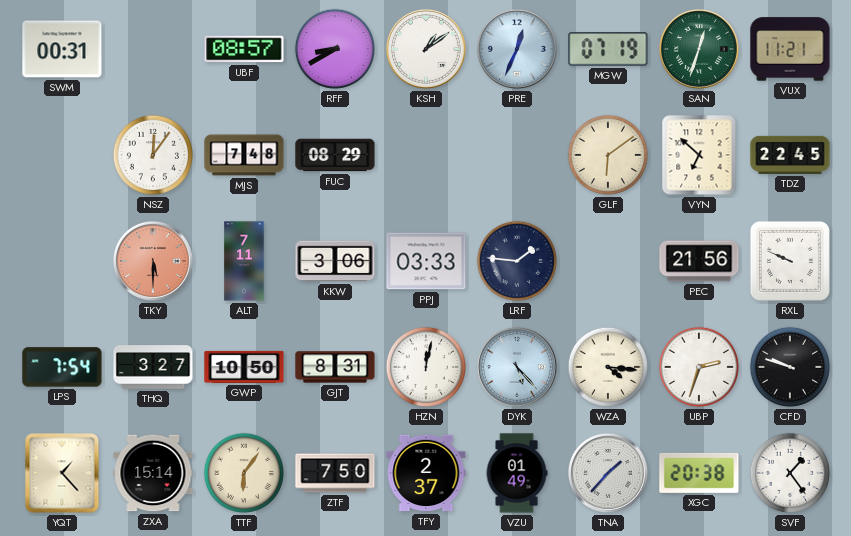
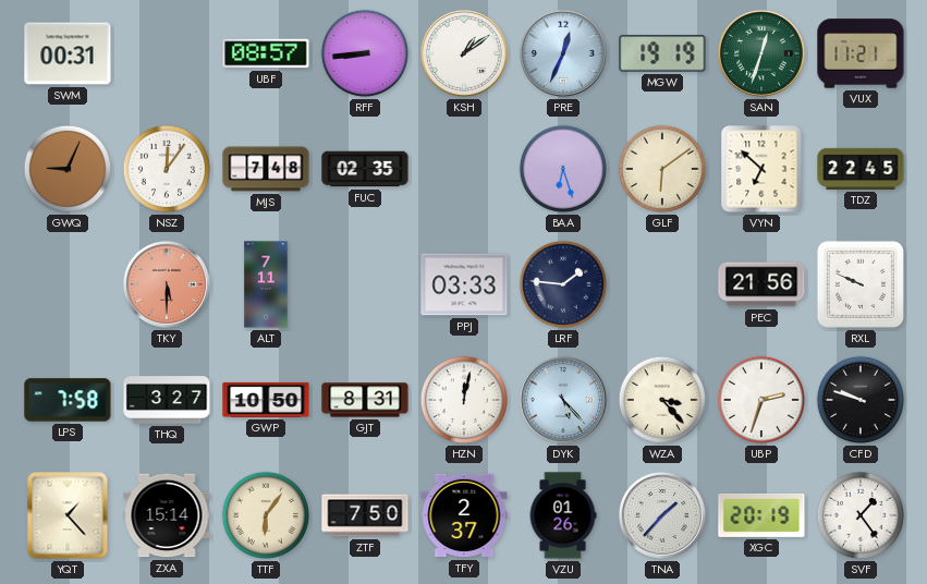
RFF: 8:40 -> 8:44 (365, 53)
MGW: 07:19 -> 19:19 (662, 53)
GWQ: none -> 9:04 (68, 169)
FUC: 08:29 -> 02:35 (365, 169)
BAA: none -> 6:27 (563, 169)
KKW: 3:06 -> none (335, 261)
LPS: 7:54 -> 7:58 (68, 400)
WZA: 4:16 -> 3:23 (662, 400)
VZU: 01:49 -> 01:26 (563, 515)
XGC: 20:38 -> 20:19 (761, 515)
